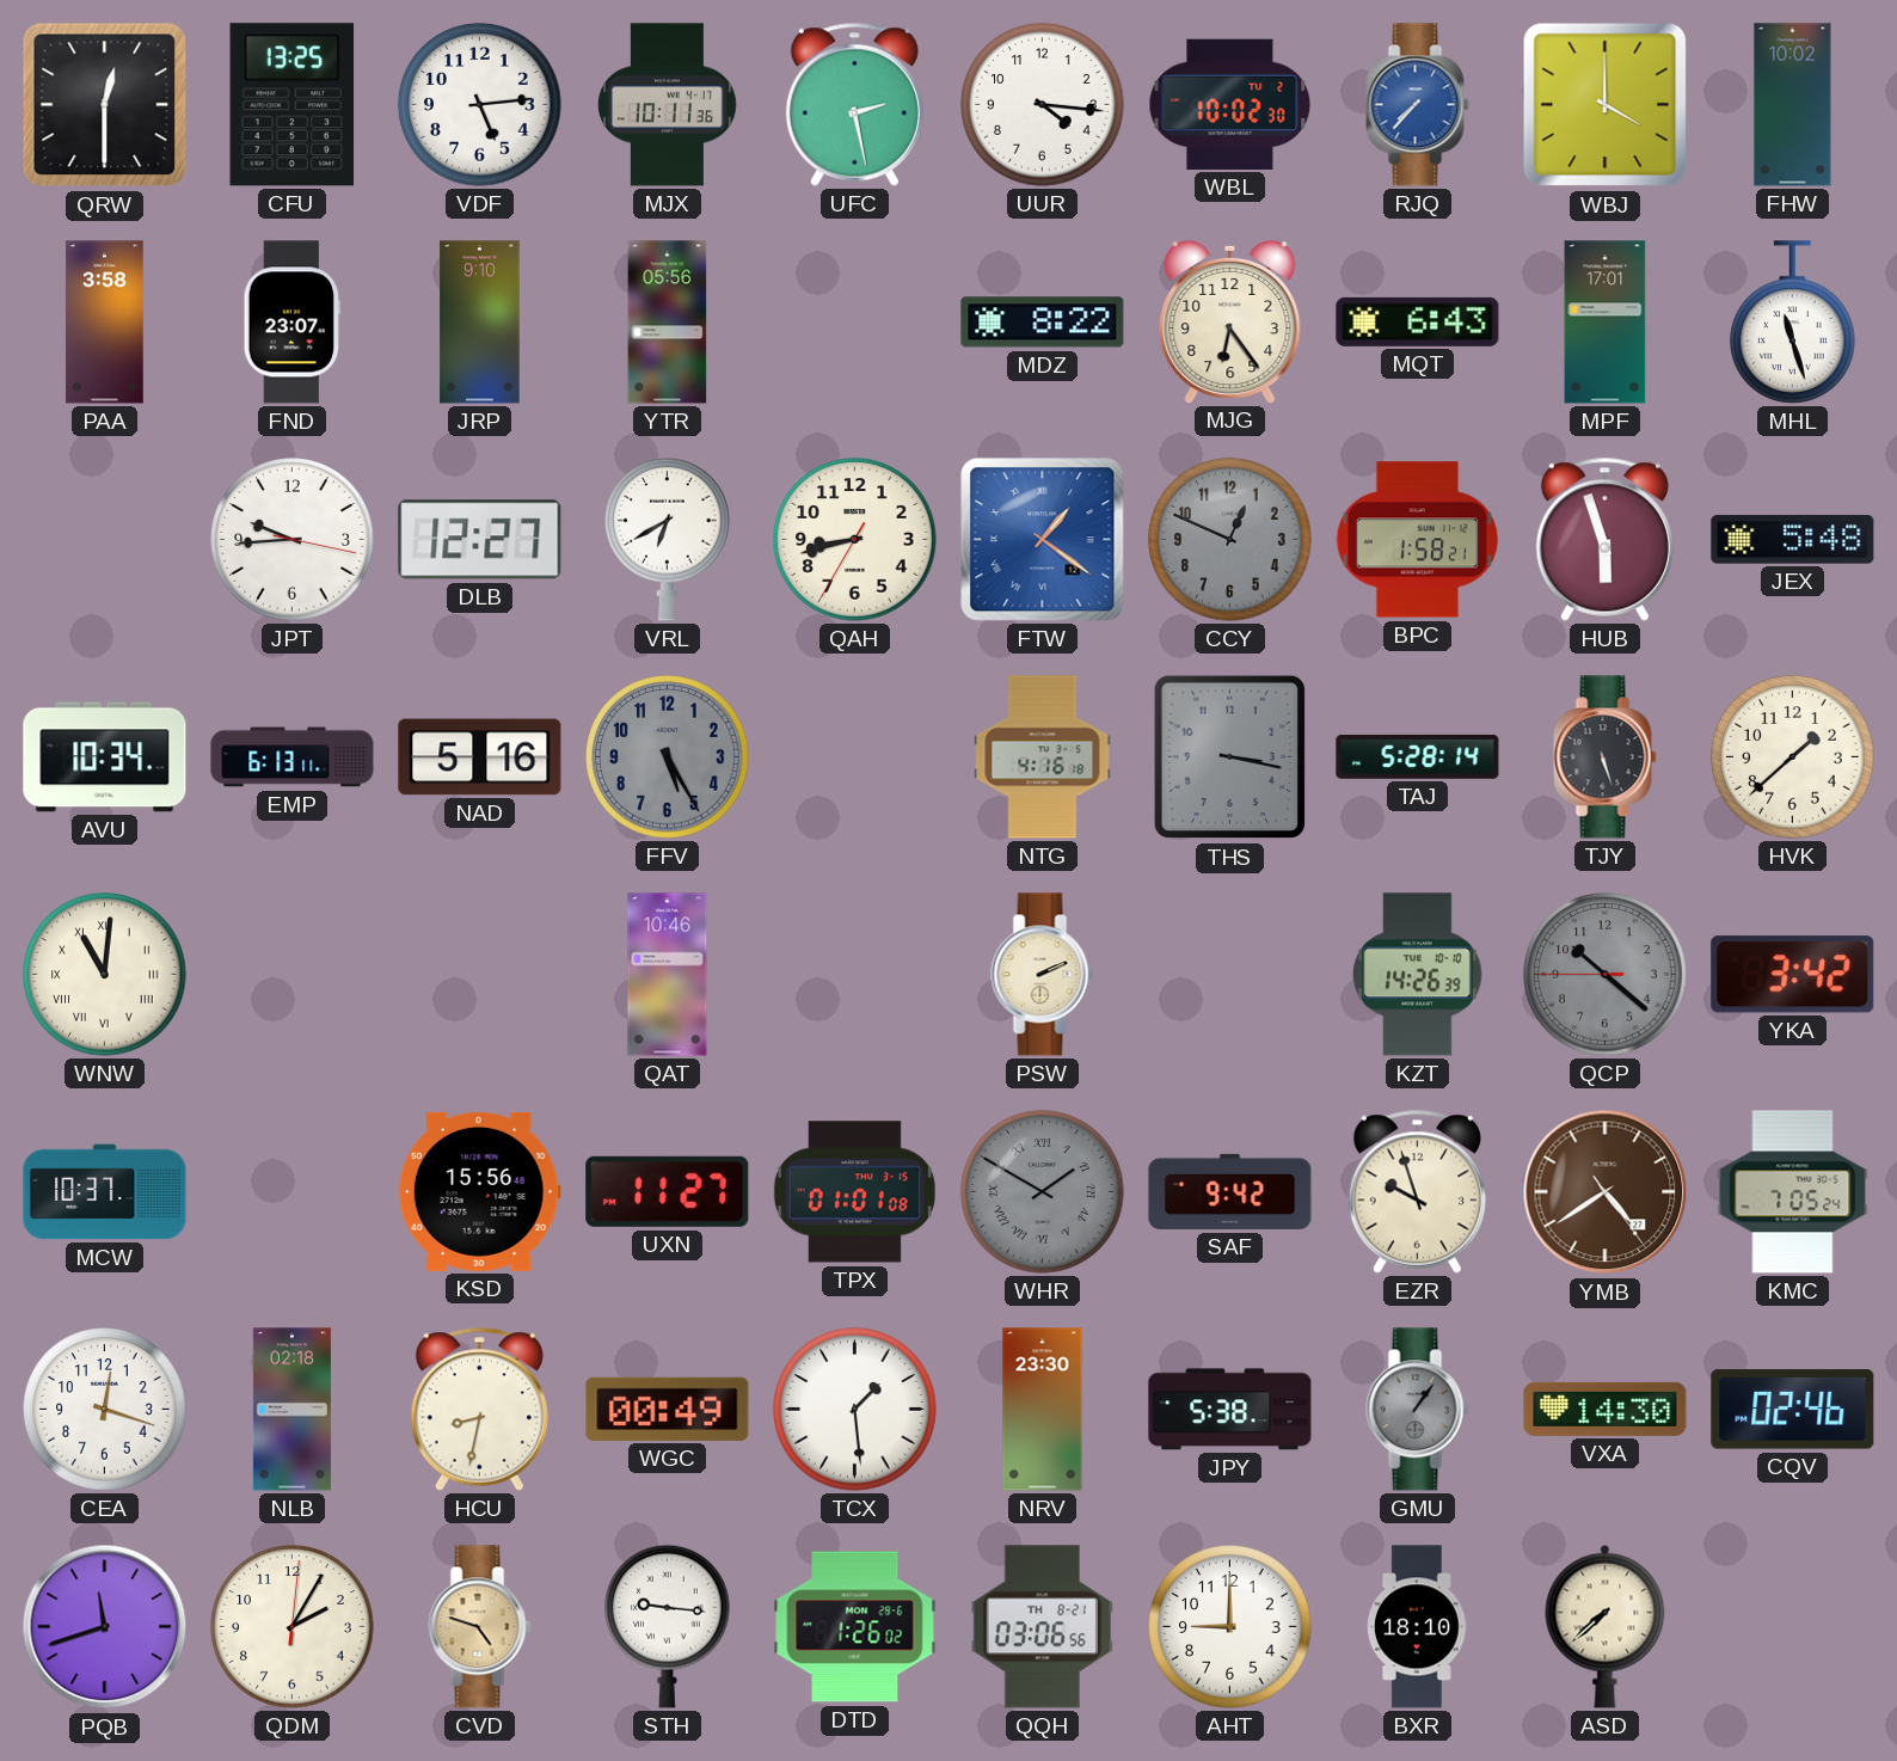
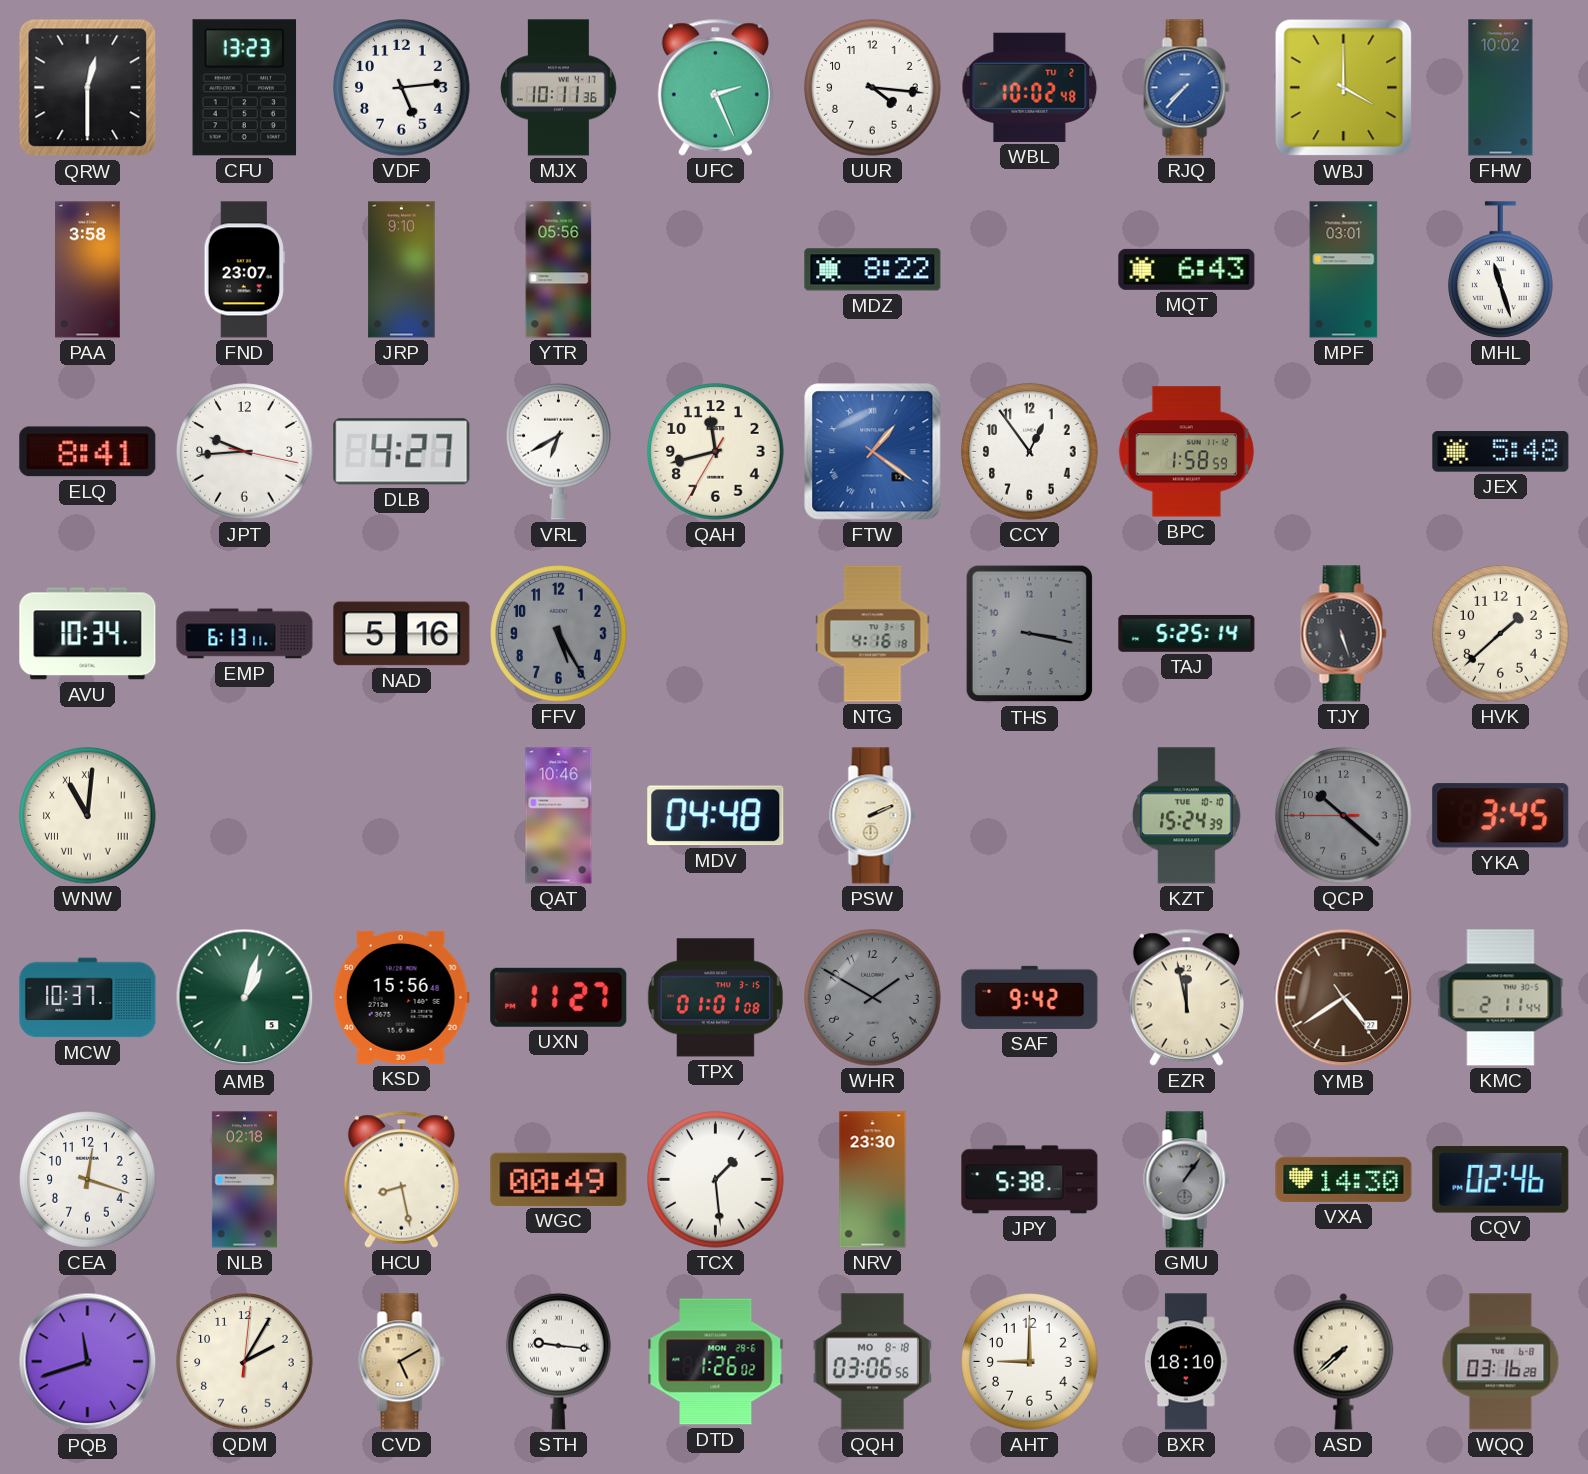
CFU: 13:25 -> 13:23 (245, 88)
UFC: 2:28 -> 2:26 (715, 87)
WBL: 10:02:30 -> 10:02:48 (1030, 87)
MJG: 6:24 -> none (1230, 321)
MPF: 17:01 -> 03:01 (1344, 270)
ELQ: none -> 8:41 (88, 452)
DLB: 12:27 -> 4:27 (402, 452)
QAH: 8:42 -> 11:42 (716, 452)
CCY: 12:49 -> 12:54 (1030, 452)
CCY dial: grey -> white (1030, 452)
BPC: 1:58:21 -> 1:58:59 (1186, 452)
HUB: 5:57 -> none (1604, 539)
TAJ: 5:28 -> 5:25 (1187, 633)
MDV: none -> 04:48 (716, 816)
KZT: 14:26 -> 15:24 (1186, 816)
YKA: 3:42 -> 3:45 (1501, 816)
AMB: none -> 1:03 (245, 998)
WHR numerals: Roman -> Arabic (873, 998)
EZR: 9:57 -> 11:58 (1186, 997)
KMC: 7:05 -> 2:11 (1501, 998)
HCU: 8:32 -> 8:28 (401, 1179)
CVD: 4:48 -> 5:10 (402, 1362)
QQH date: TH 8-21 -> MO 8-18 (872, 1362)
WQQ: none -> 03:16 (1501, 1362)
